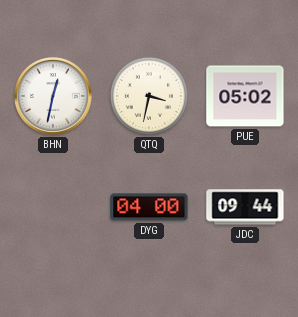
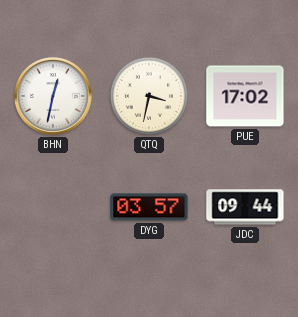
PUE: 05:02 -> 17:02 (245, 96)
DYG: 04:00 -> 03:57 (149, 207)
